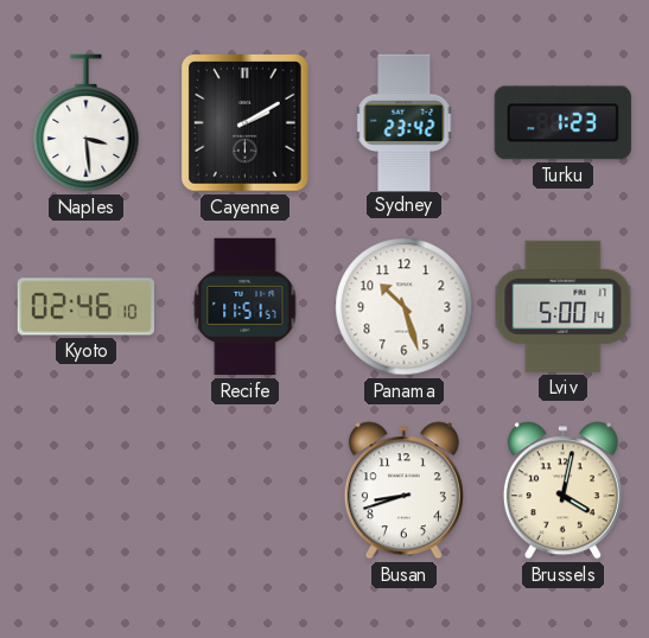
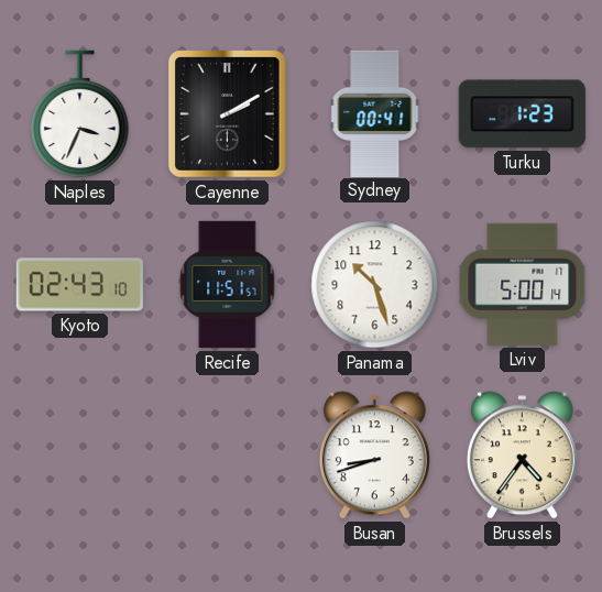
Naples: 3:29 -> 3:34 (80, 114)
Sydney: 23:42 -> 00:41 (375, 113)
Kyoto: 02:46 -> 02:43 (79, 285)
Brussels: 4:02 -> 4:36 (522, 456)
